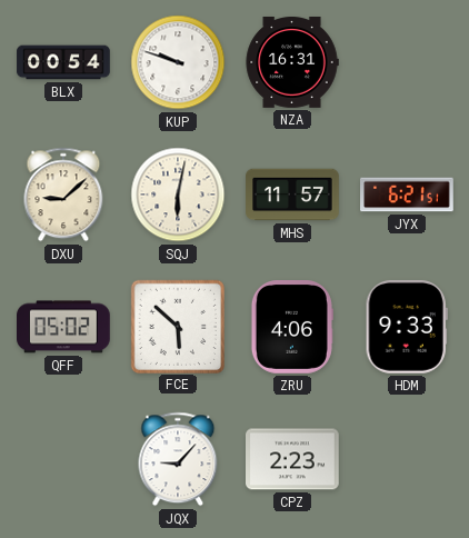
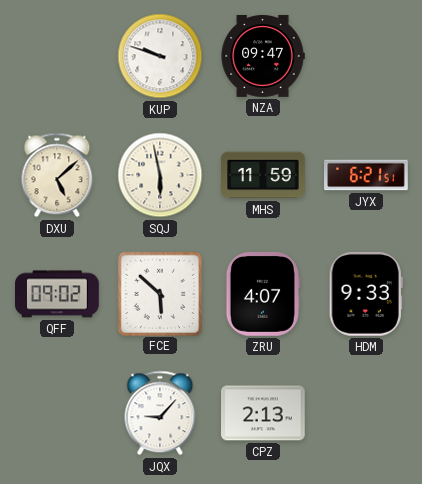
BLX: 00:54 -> none (63, 62)
NZA: 16:31 -> 09:47 (263, 56)
DXU: 9:08 -> 5:08 (57, 175)
SQJ: 6:02 -> 5:58 (160, 175)
MHS: 11:57 -> 11:59 (263, 175)
QFF: 05:02 -> 09:02 (58, 294)
ZRU: 4:06 -> 4:07 (262, 295)
CPZ: 2:23 -> 2:13 (264, 413)
